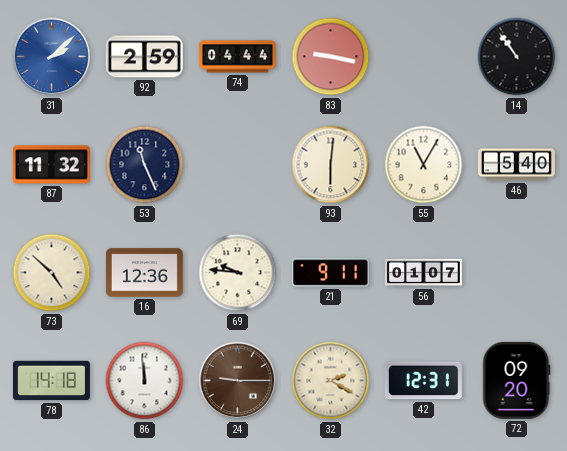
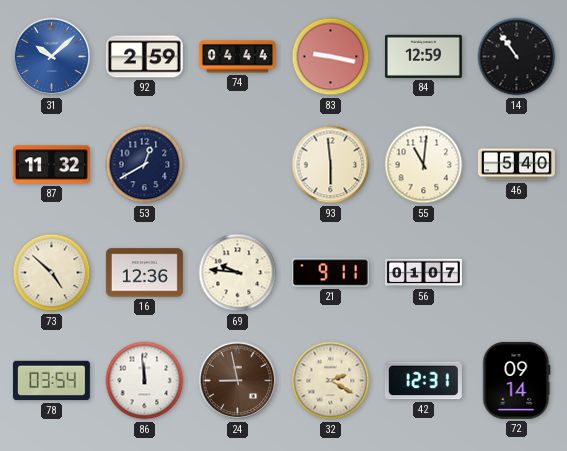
31: 2:08 -> 10:08 (52, 57)
84: none -> 12:59 (423, 56)
53: 11:26 -> 12:40 (145, 165)
93: 6:01 -> 5:59 (331, 165)
55: 11:05 -> 11:01 (424, 165)
78: 14:18 -> 03:54 (51, 381)
24: 9:15 -> 8:58 (238, 381)
72: 09:20 -> 09:14 (516, 380)
